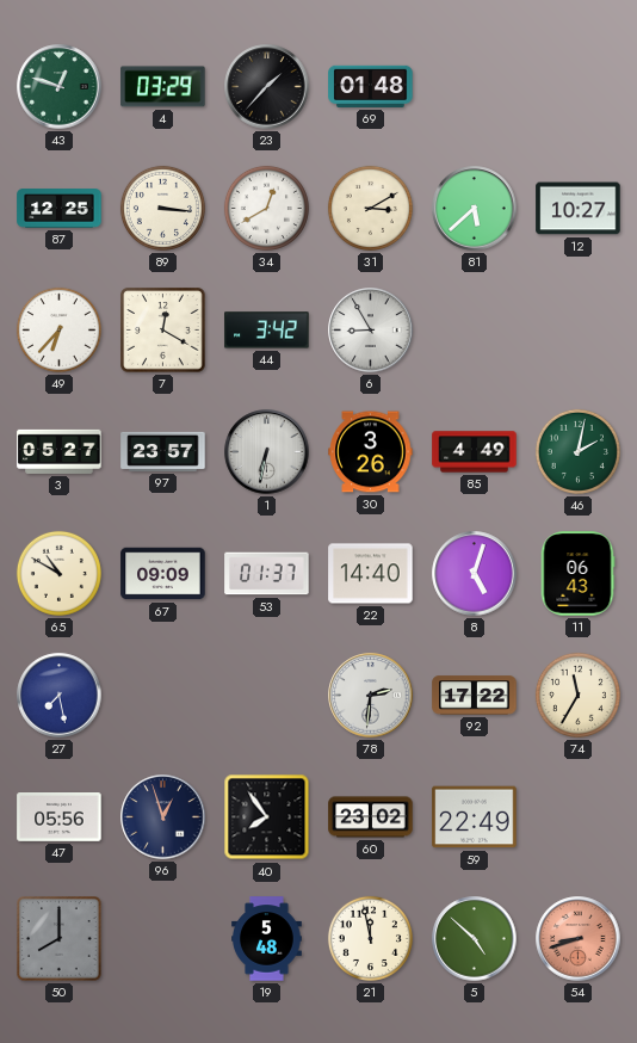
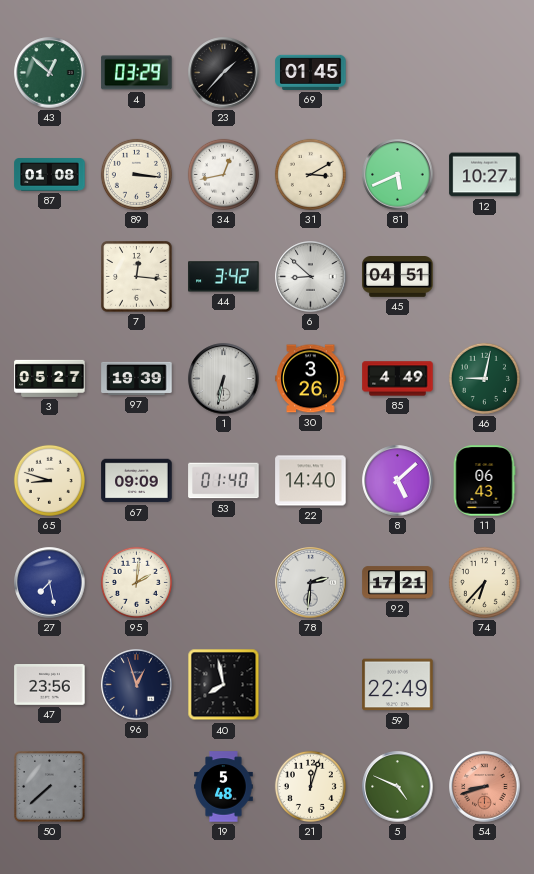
43: 12:48 -> 12:52 (50, 73)
69: 01:48 -> 01:45 (311, 72)
87: 12:25 -> 01:08 (50, 175)
34: 12:40 -> 12:43 (223, 174)
81: 5:38 -> 5:41 (398, 175)
49: 6:37 -> none (58, 329)
7: 12:20 -> 12:16 (137, 277)
6: 8:55 -> 8:52 (311, 277)
45: none -> 04:51 (398, 277)
97: 23:57 -> 19:39 (137, 378)
46: 2:02 -> 9:02 (484, 378)
65: 10:50 -> 8:48 (49, 480)
53: 01:37 -> 01:40 (224, 481)
8: 5:03 -> 5:08 (398, 481)
95: none -> 2:01 (136, 582)
92: 17:22 -> 17:21 (398, 583)
74: 11:35 -> 6:37 (484, 582)
47: 05:56 -> 23:56 (50, 685)
40: 7:54 -> 7:58 (224, 685)
60: 23:02 -> none (371, 817)
50: 8:00 -> 7:38 (50, 787)
21: 11:58 -> 12:03 (310, 786)
5: 4:52 -> 4:49 (398, 787)
